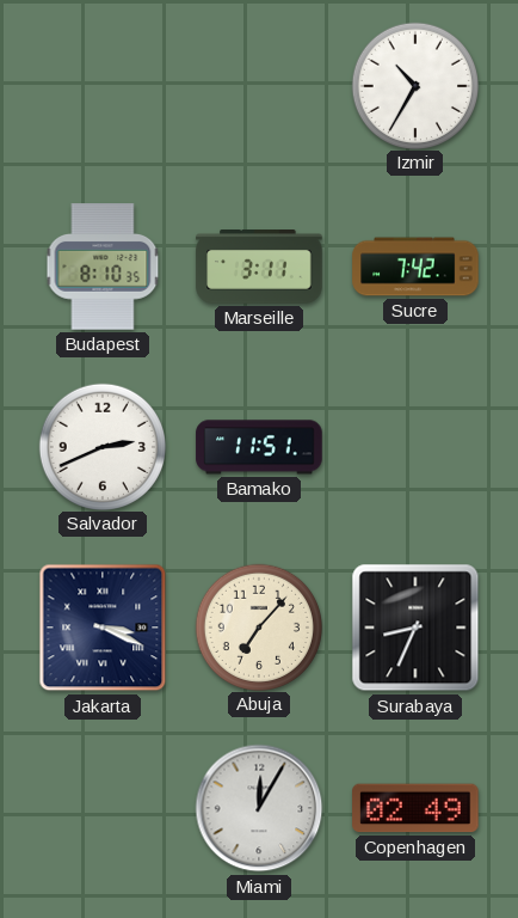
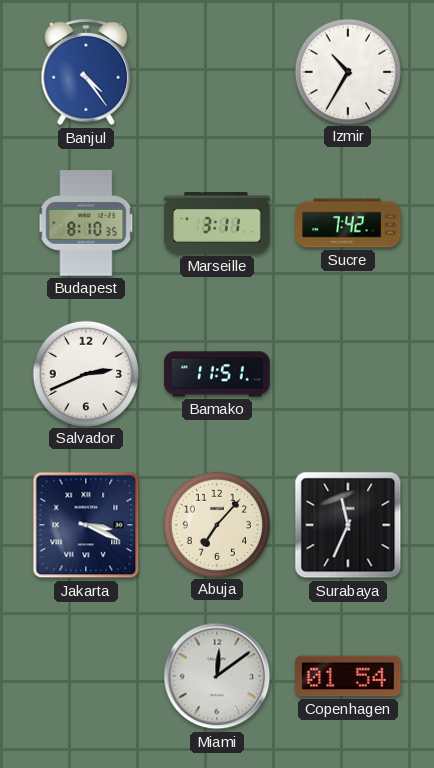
Banjul: none -> 4:24 (86, 72)
Surabaya: 8:34 -> 11:34 (348, 525)
Miami: 12:05 -> 12:09 (217, 676)
Copenhagen: 02:49 -> 01:54 (348, 676)
